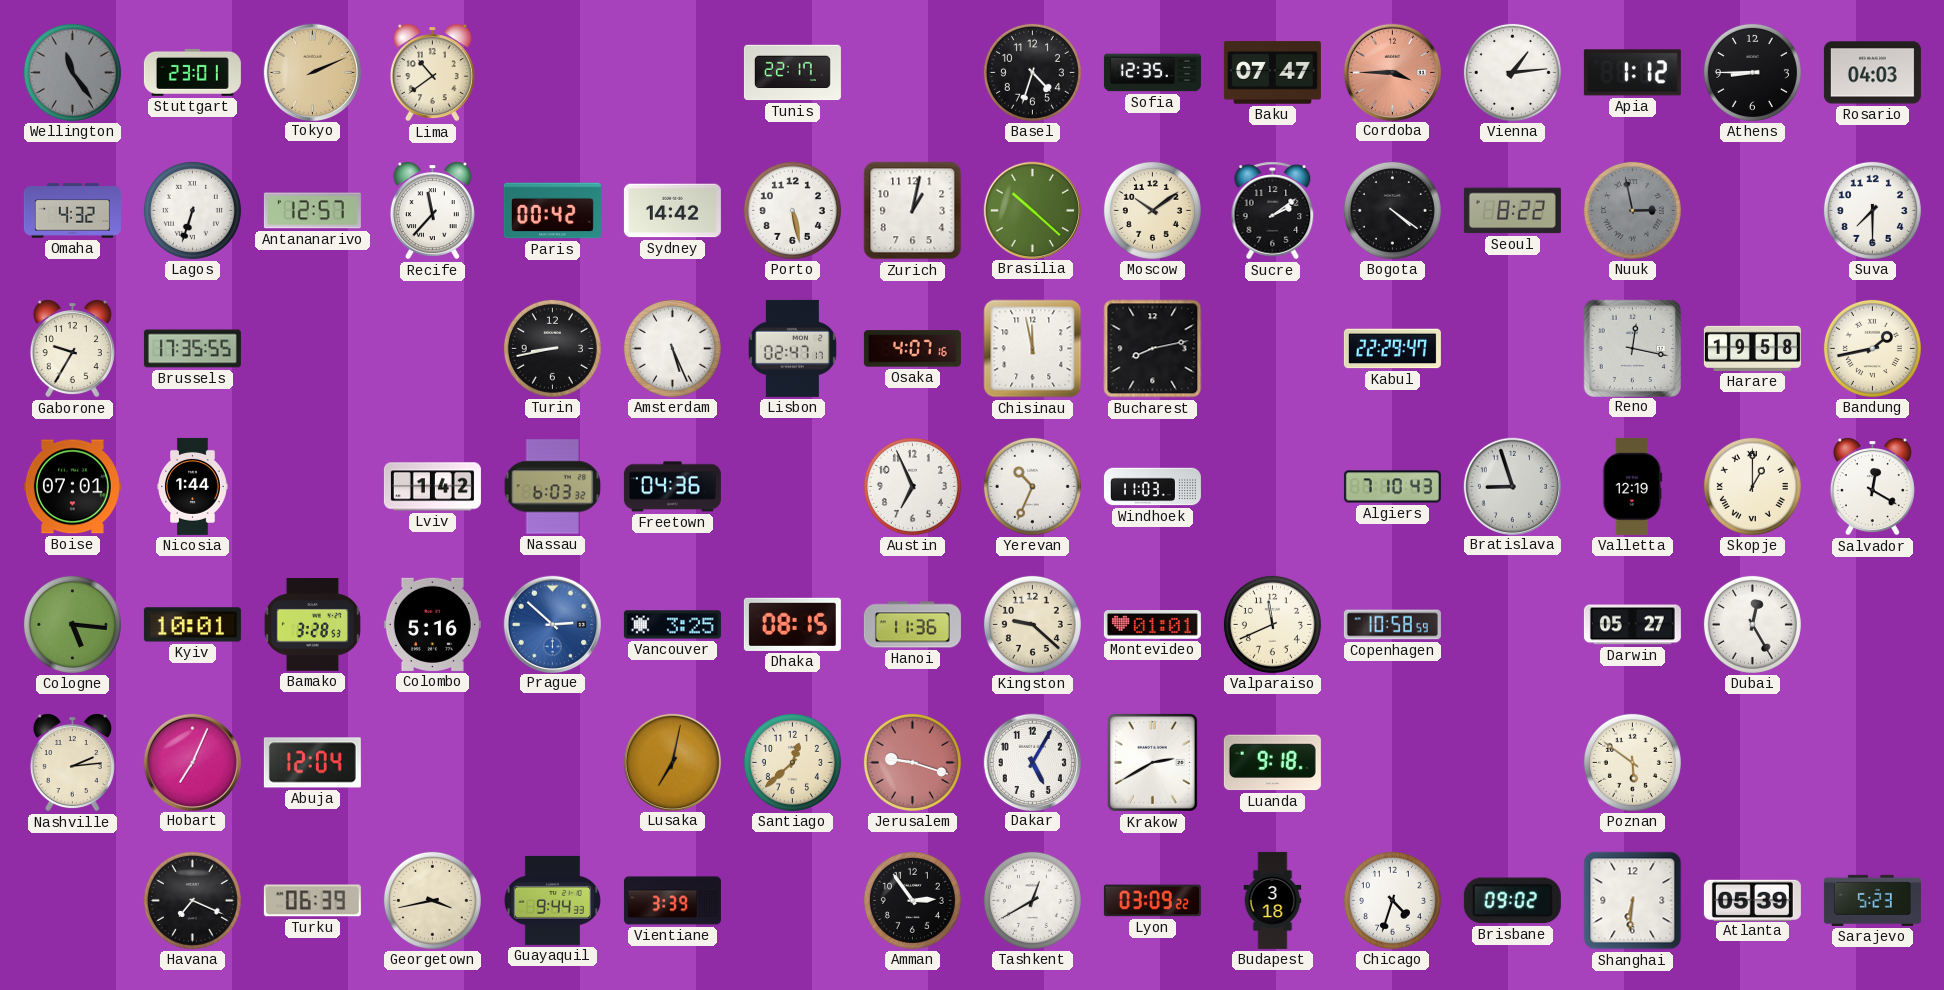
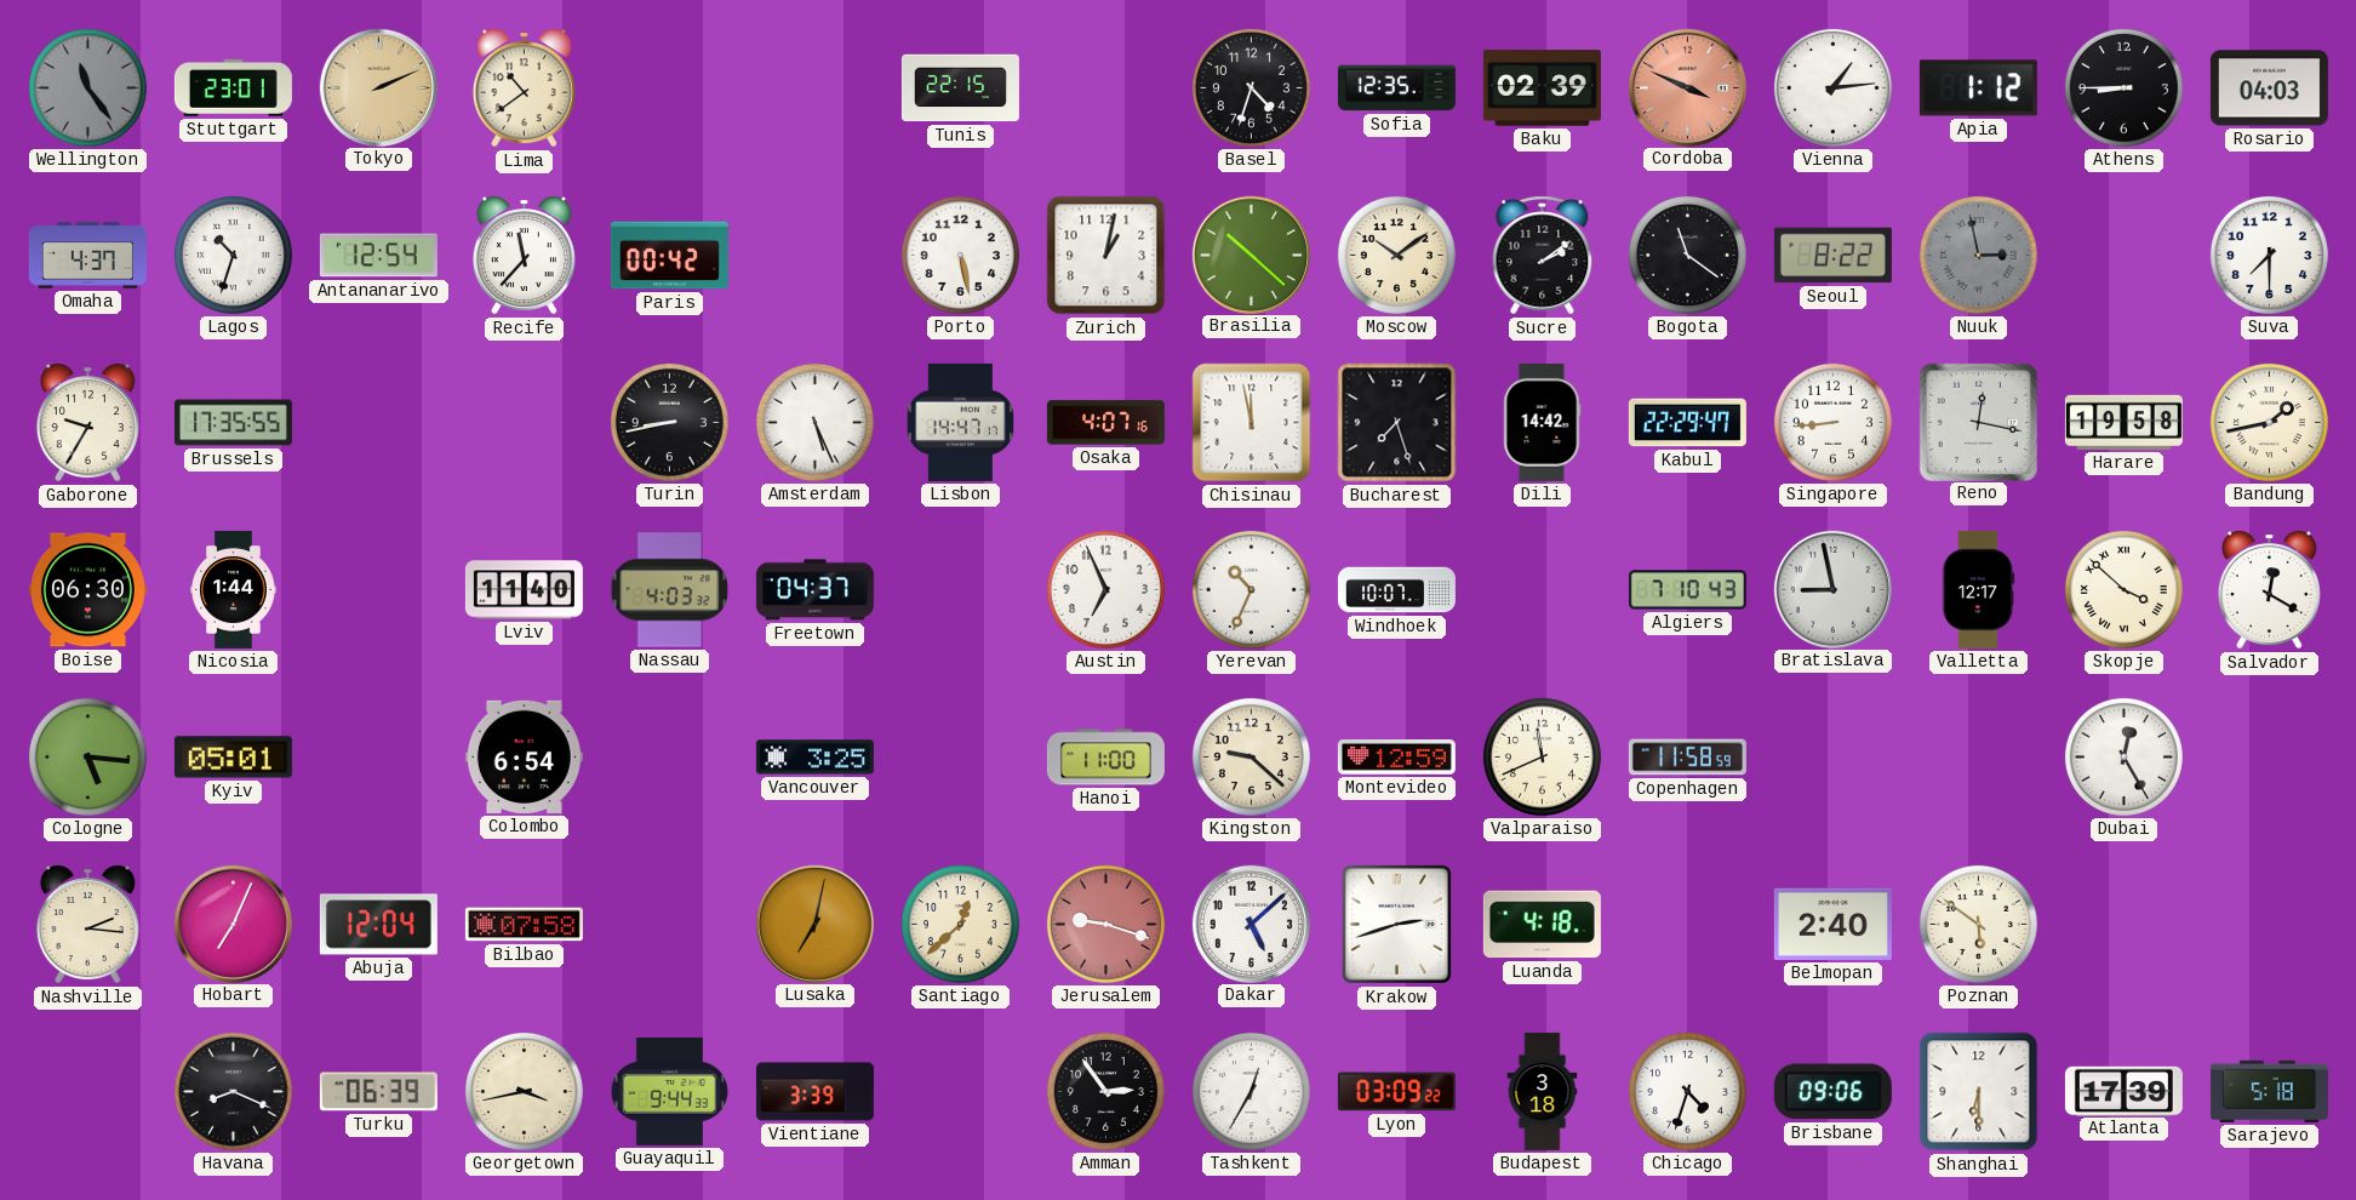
Tunis: 22:17 -> 22:15 (960, 88)
Baku: 07:47 -> 02:39 (1542, 88)
Cordoba: 3:45 -> 3:49 (1687, 87)
Omaha: 4:32 -> 4:37 (87, 256)
Lagos: 6:33 -> 10:33 (233, 255)
Antananarivo: 12:57 -> 12:54 (378, 256)
Sydney: 14:42 -> none (672, 211)
Bogota: 4:21 -> 11:21 (1687, 255)
Lisbon: 02:47 -> 14:47 (960, 422)
Bucharest: 8:13 -> 7:27 (1397, 423)
Dili: none -> 14:42 (1542, 422)
Singapore: none -> 8:44 (1832, 422)
Boise: 07:01 -> 06:30 (87, 590)
Lviv: 1:42 -> 11:40 (524, 590)
Nassau: 6:03 -> 4:03 (670, 590)
Freetown: 04:36 -> 04:37 (814, 590)
Windhoek: 11:03 -> 10:07 (1396, 590)
Bratislava: 8:57 -> 8:58 (1832, 589)
Valletta: 12:19 -> 12:17 (1979, 589)
Skopje: 1:00 -> 3:52 (2123, 589)
Kyiv: 10:01 -> 05:01 (233, 758)
Bamako: 3:28 -> none (312, 625)
Colombo: 5:16 -> 6:54 (524, 756)
Prague: 2:52 -> none (552, 624)
Dhaka: 08:15 -> none (792, 624)
Hanoi: 11:36 -> 11:00 (1105, 758)
Montevideo: 01:01 -> 12:59 (1396, 758)
Copenhagen: 10:58 -> 11:58 (1687, 758)
Darwin: 05:27 -> none (1632, 625)
Nashville: 2:14 -> 2:16 (87, 925)
Bilbao: none -> 07:58 (524, 925)
Dakar: 5:05 -> 5:08 (1251, 924)
Krakow: 2:40 -> 2:42 (1396, 924)
Luanda: 9:18 -> 4:18 (1542, 925)
Belmopan: none -> 2:40 (1832, 924)
Havana: 7:19 -> 8:19 (233, 1091)
Tashkent: 12:40 -> 12:35 (1251, 1091)
Brisbane: 09:02 -> 09:06 (1832, 1092)
Shanghai: 6:31 -> 6:30 (1979, 1092)
Atlanta: 05:39 -> 17:39 (2123, 1091)
Sarajevo: 5:23 -> 5:18 (2269, 1091)
